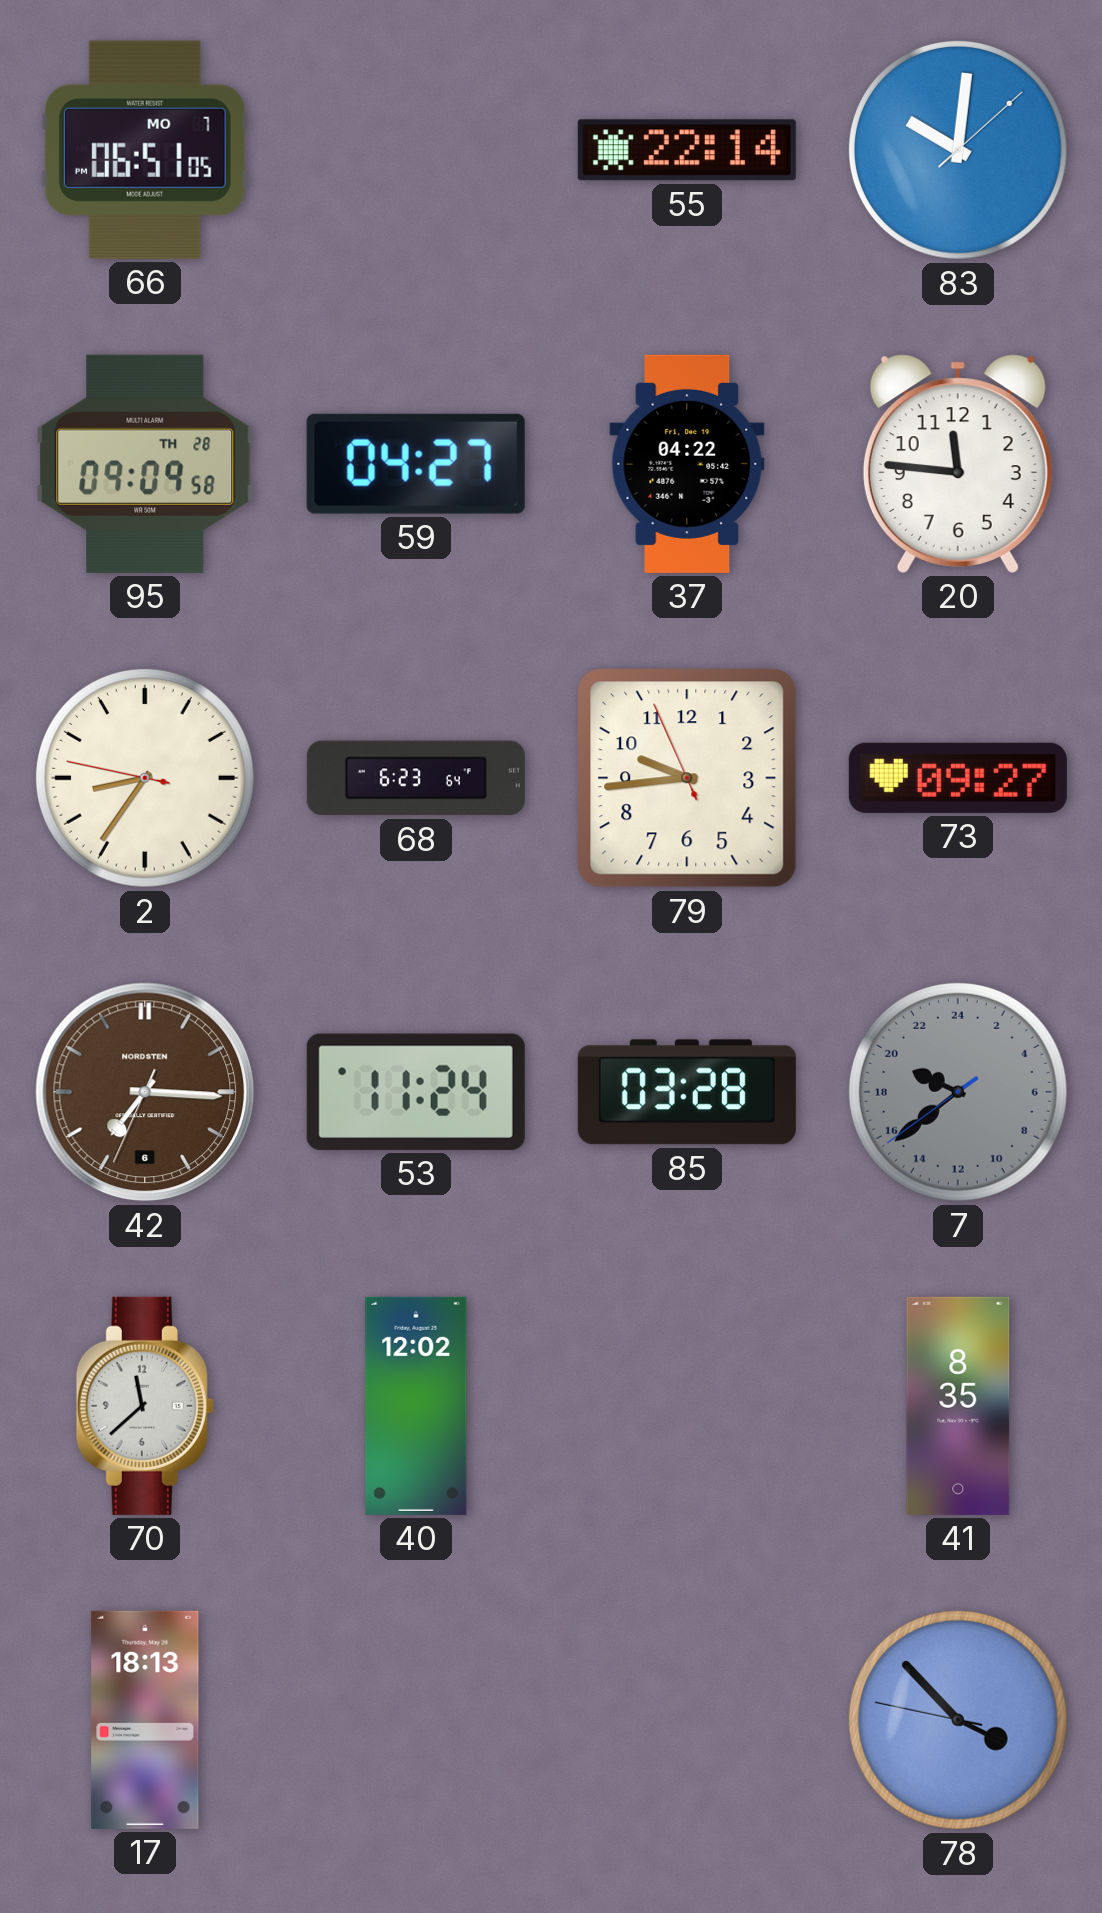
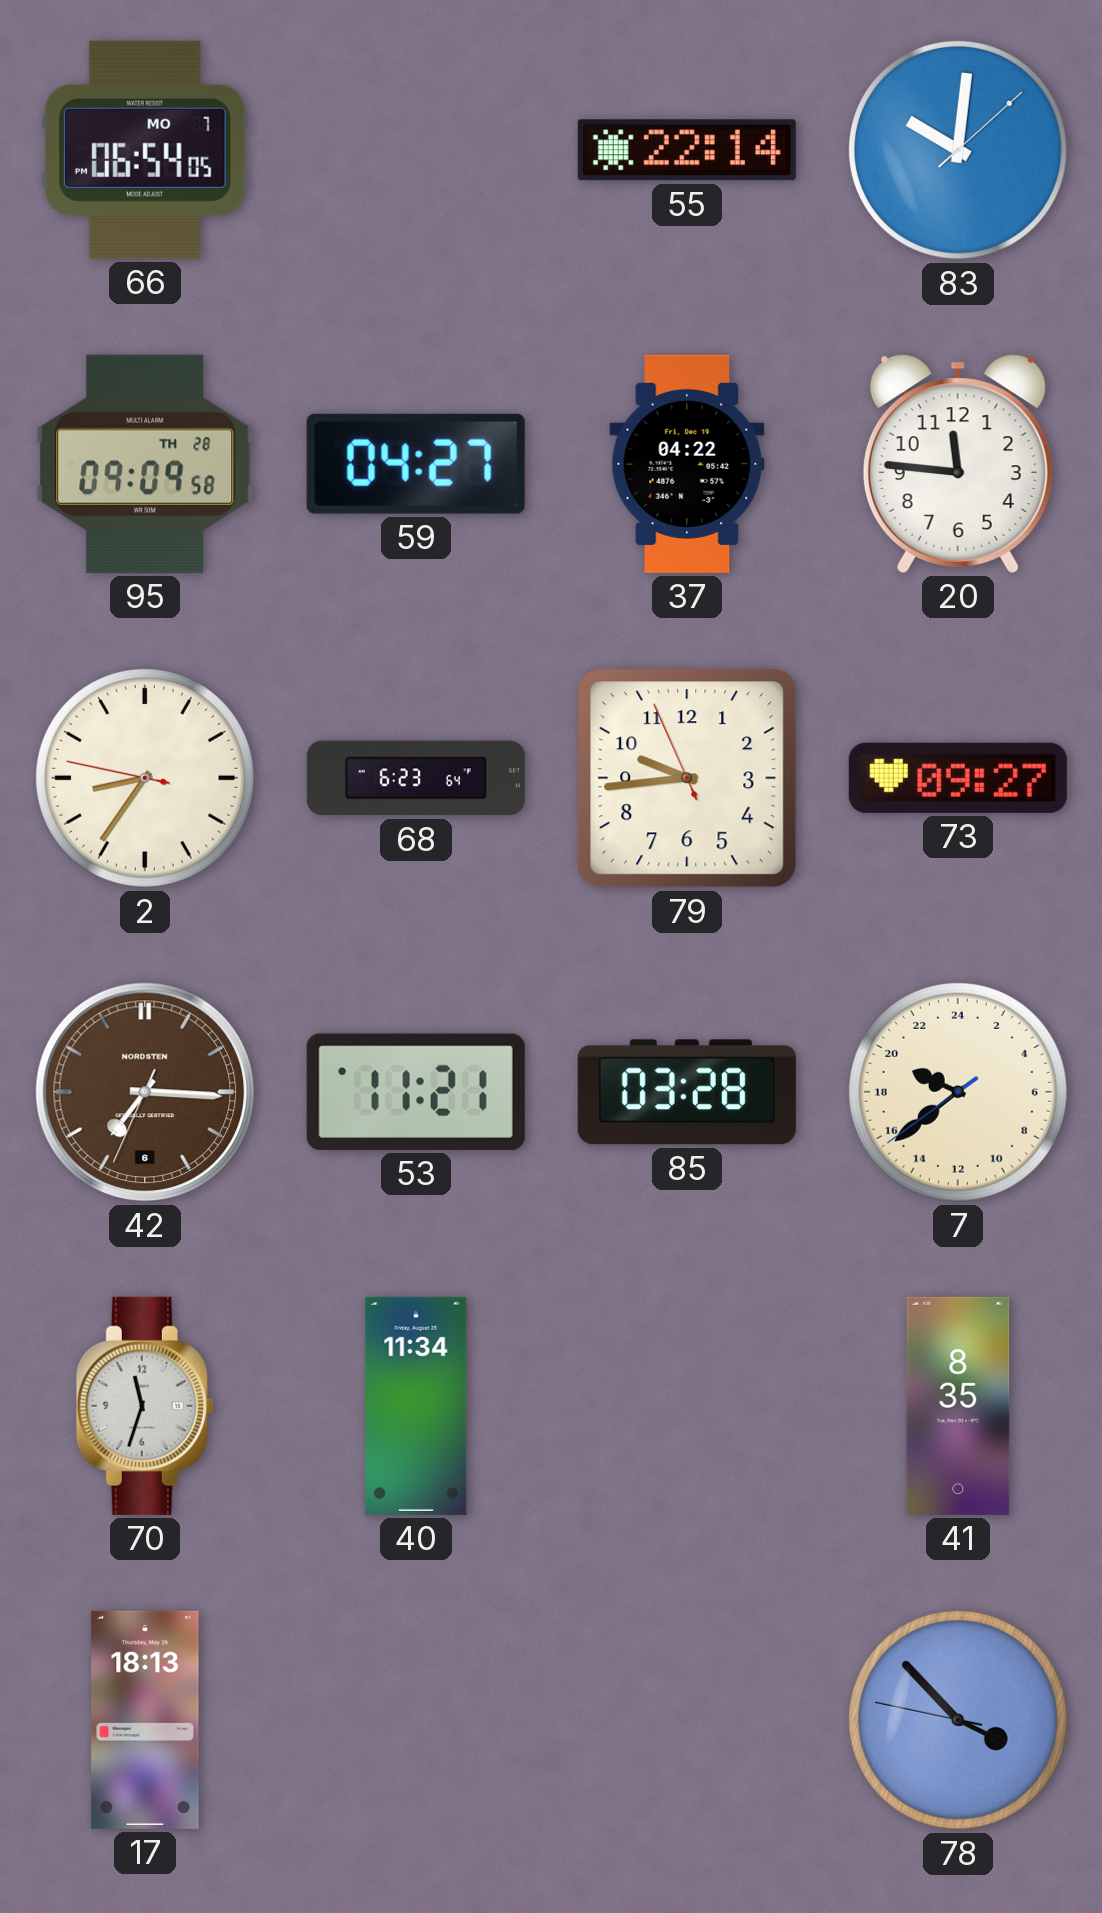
66: 06:51 -> 06:54 (145, 150)
53: 11:24 -> 11:21 (416, 1092)
7 dial: grey -> cream (958, 1092)
70: 11:38 -> 11:33 (145, 1406)
40: 12:02 -> 11:34 (416, 1406)
